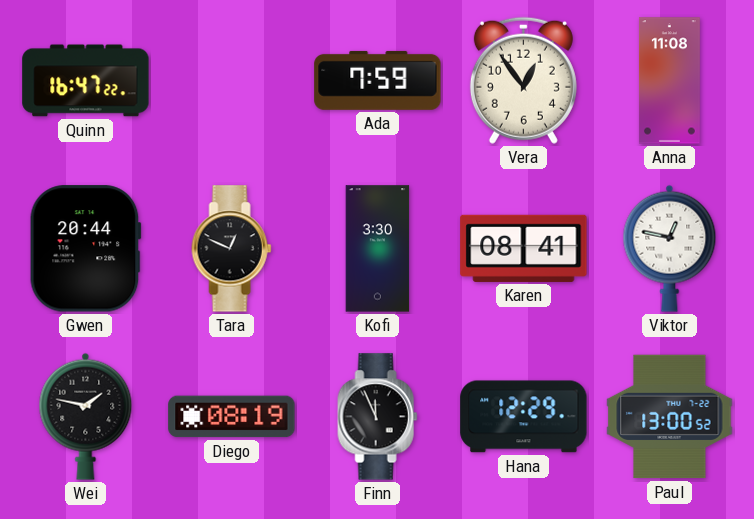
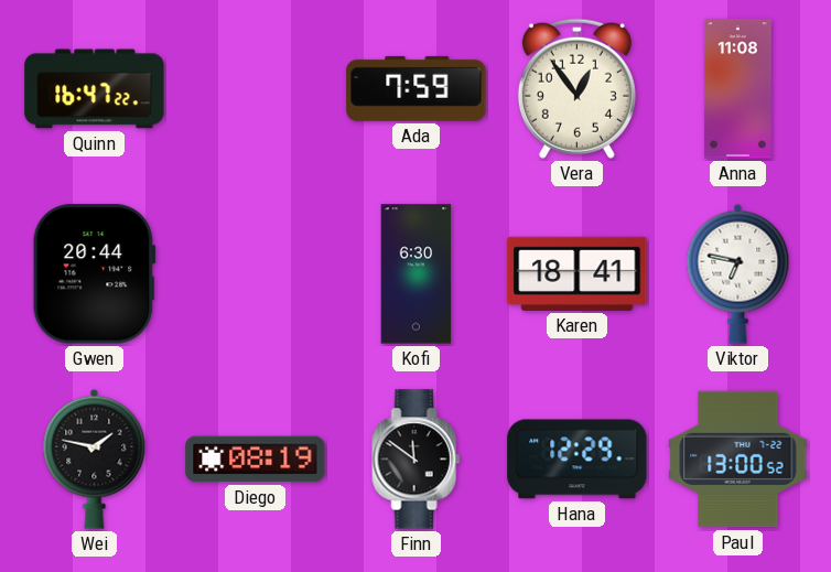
Tara: 12:49 -> none (232, 249)
Kofi: 3:30 -> 6:30 (417, 274)
Karen: 08:41 -> 18:41 (578, 273)
Viktor: 12:47 -> 6:47 (738, 273)
Finn: 11:56 -> 11:51 (417, 460)
